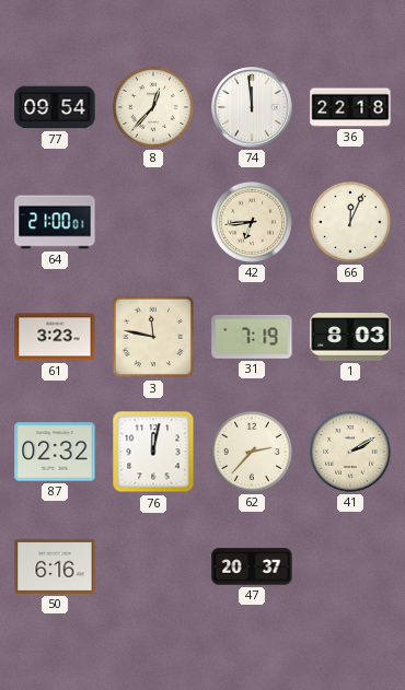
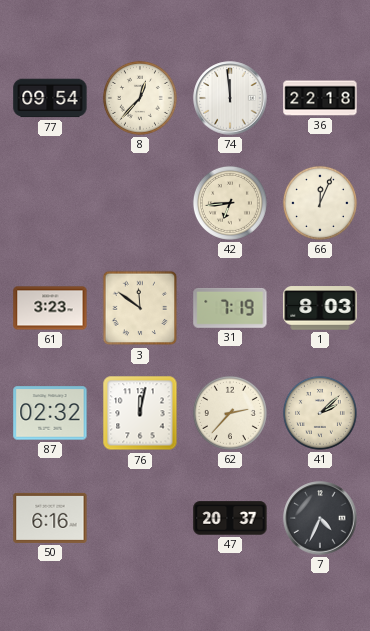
64: 21:00 -> none (55, 222)
3: 11:47 -> 11:51 (140, 308)
41: 2:10 -> 2:08 (320, 413)
7: none -> 4:34 (320, 518)
